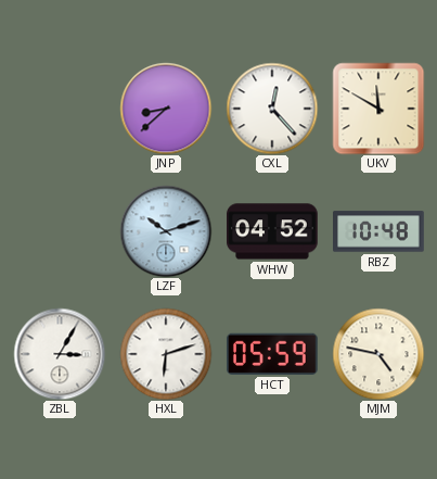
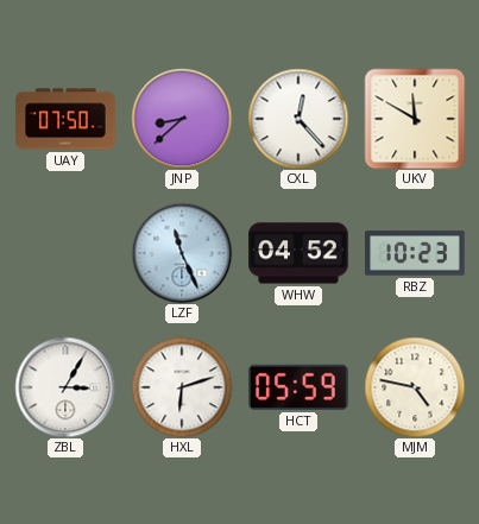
UAY: none -> 07:50 (65, 119)
LZF: 10:12 -> 11:26 (182, 253)
RBZ: 10:48 -> 10:23 (415, 253)
